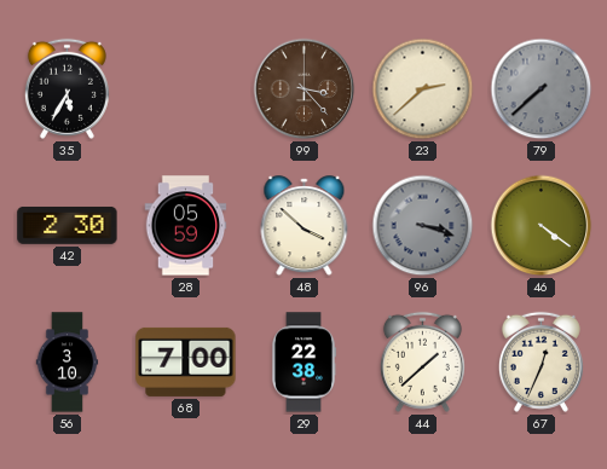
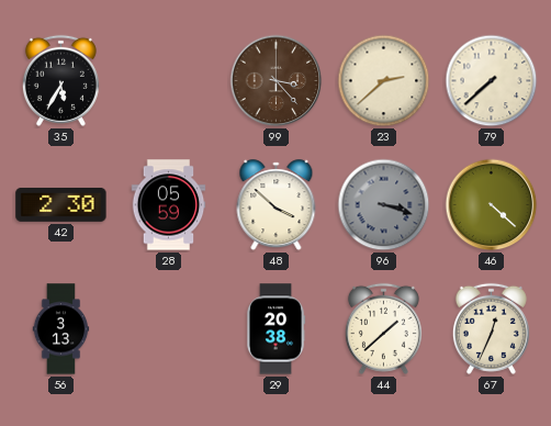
79 dial: grey -> cream (492, 81)
46: 4:21 -> 4:22 (492, 205)
56: 3:10 -> 3:13 (61, 329)
68: 7:00 -> none (186, 361)
29: 22:38 -> 20:38 (275, 329)
